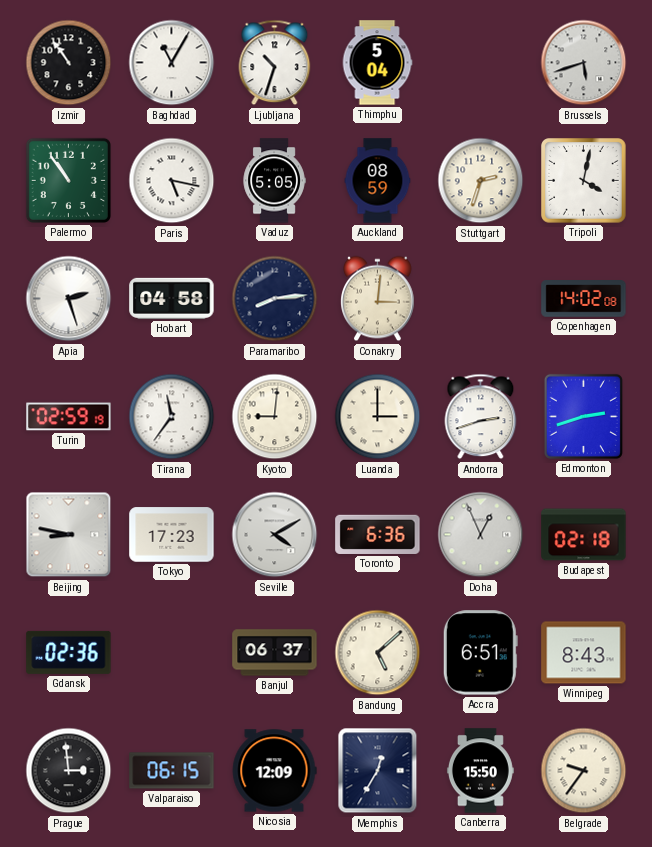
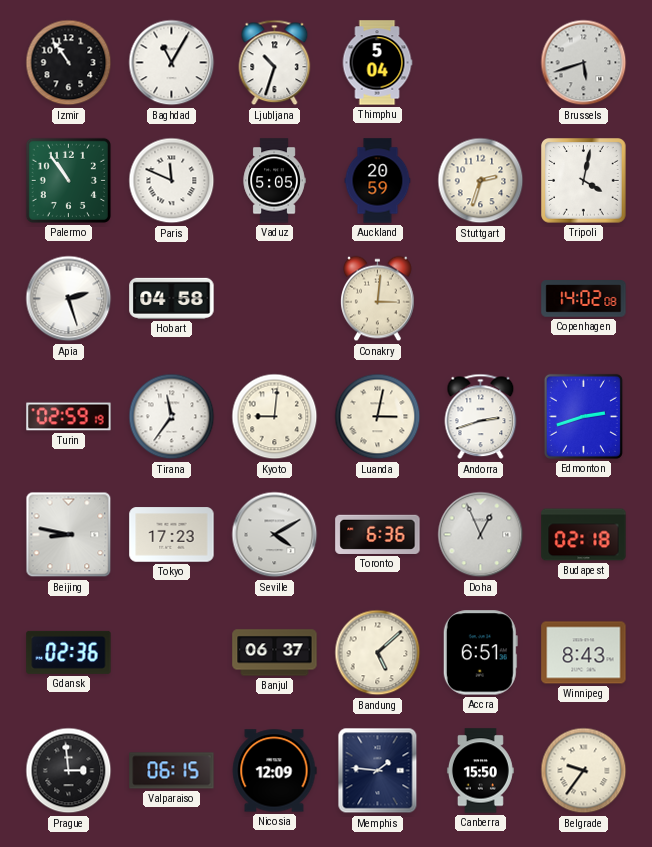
Paris: 5:17 -> 11:49 (172, 181)
Auckland: 08:59 -> 20:59 (378, 181)
Paramaribo: 8:14 -> none (275, 299)
Luanda: 3:00 -> 3:02 (378, 417)
Memphis: 12:35 -> 1:46 (378, 771)
